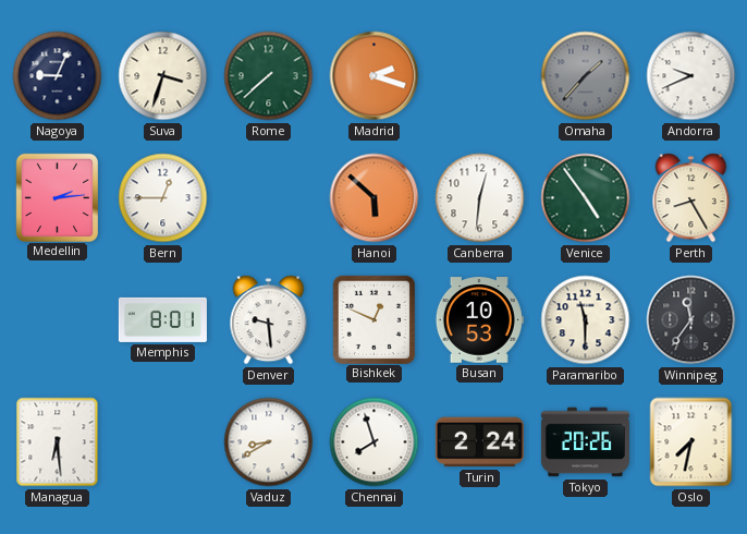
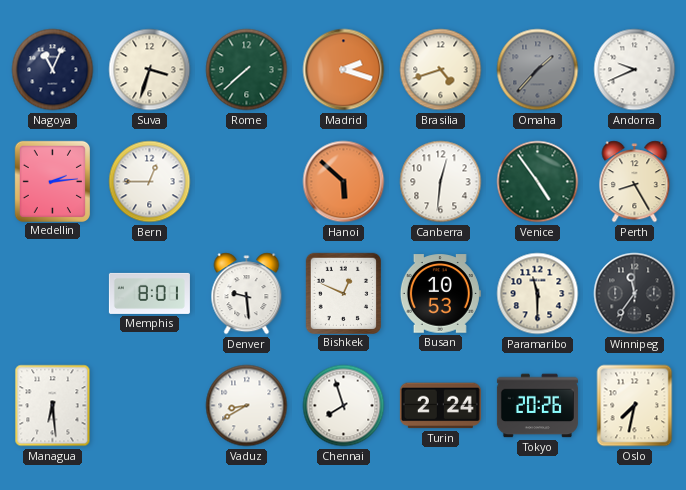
Nagoya: 9:04 -> 11:04 (53, 70)
Brasilia: none -> 4:42 (441, 70)
